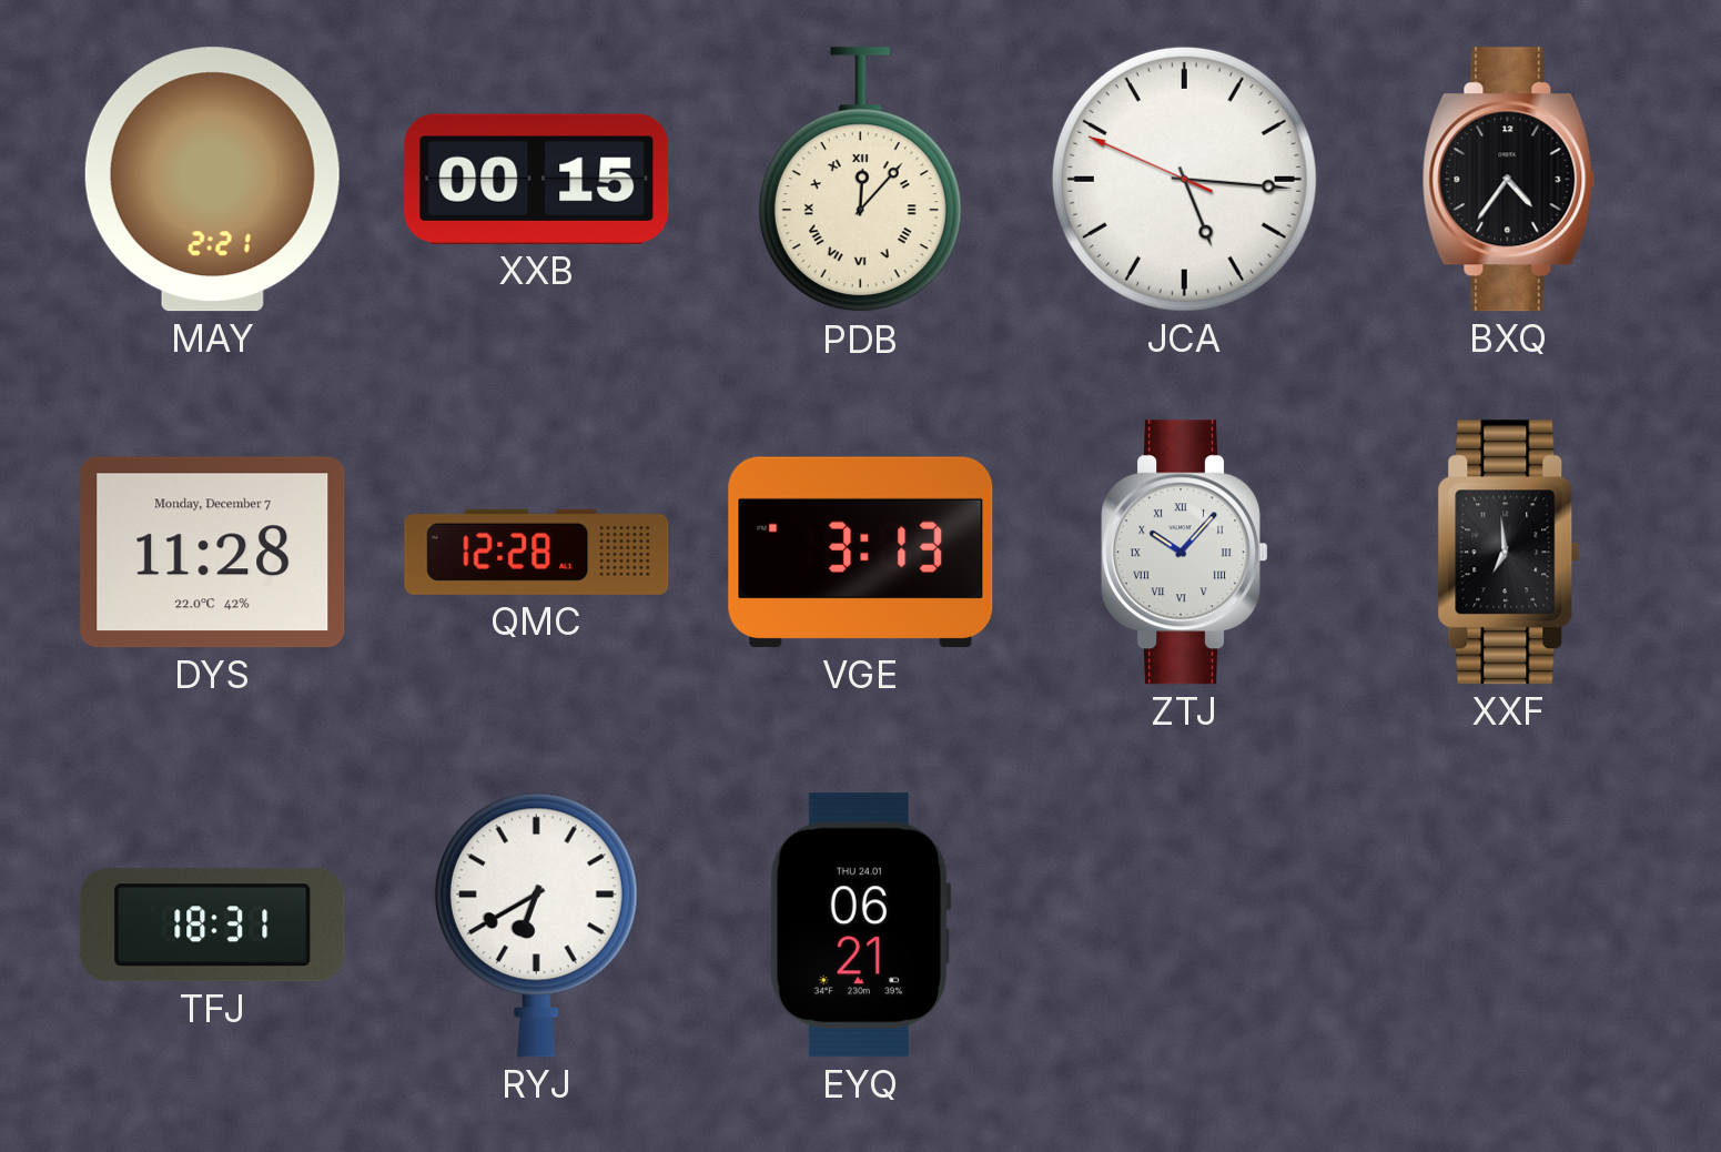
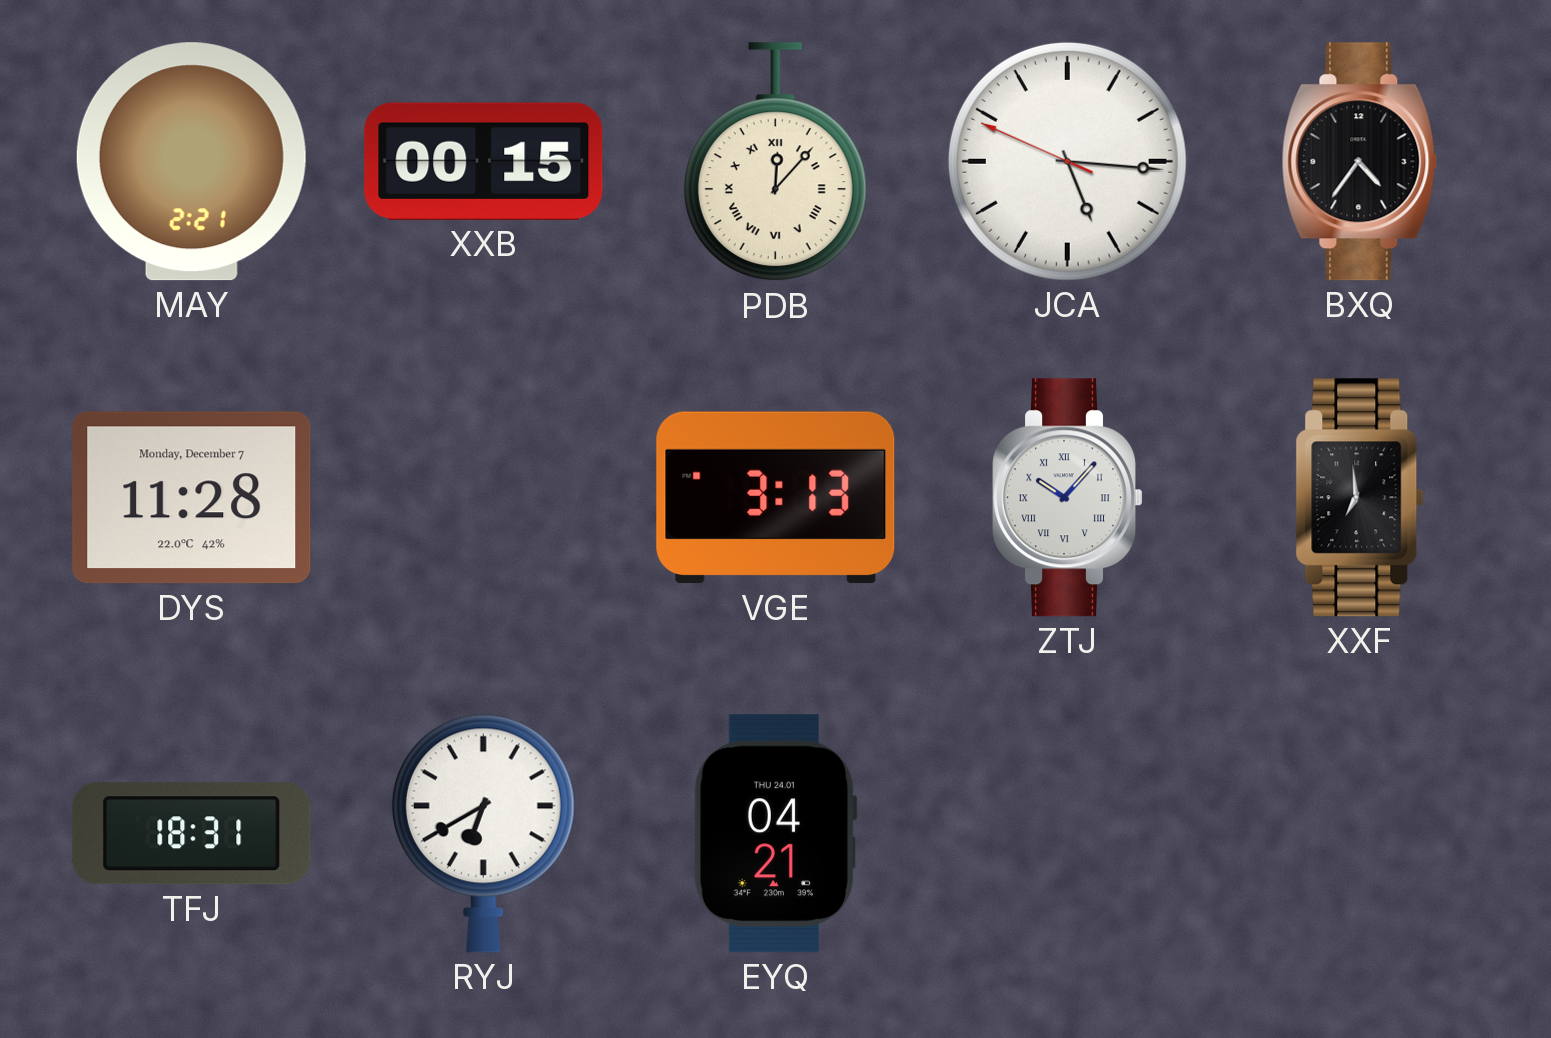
QMC: 12:28 -> none (537, 552)
EYQ: 06:21 -> 04:21 (775, 834)
